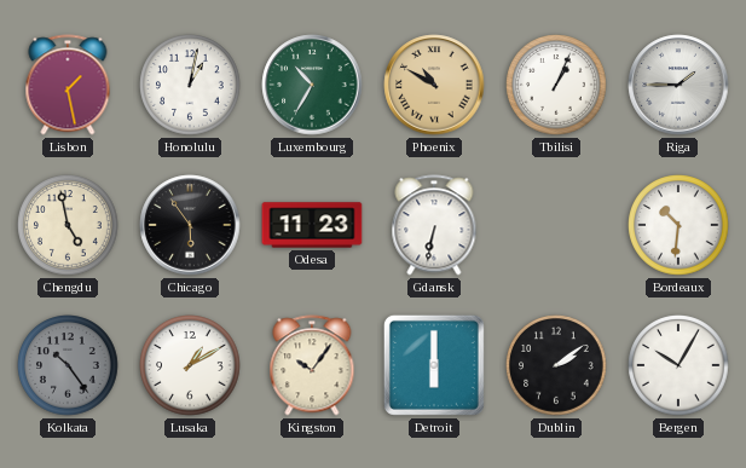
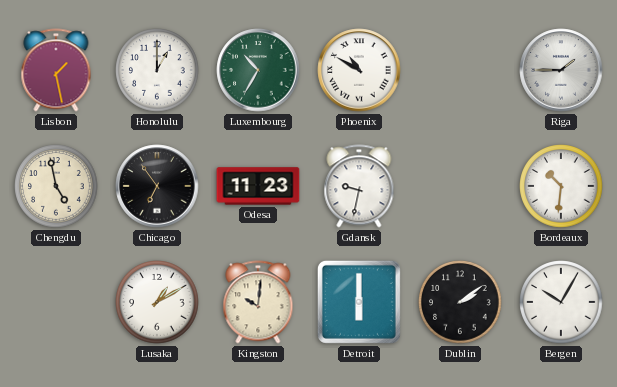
Honolulu: 1:02 -> 1:00 (157, 70)
Phoenix dial: champagne -> white (359, 70)
Tbilisi: 1:04 -> none (556, 85)
Chicago: 5:54 -> 6:54 (157, 186)
Gdansk: 6:32 -> 9:32 (359, 186)
Kolkata: 10:24 -> none (68, 365)
Kingston: 10:06 -> 10:01 (258, 302)
